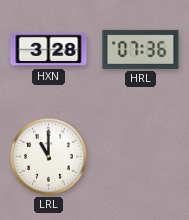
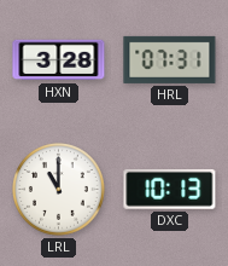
HRL: 07:36 -> 07:31 (170, 59)
DXC: none -> 10:13 (170, 189)
